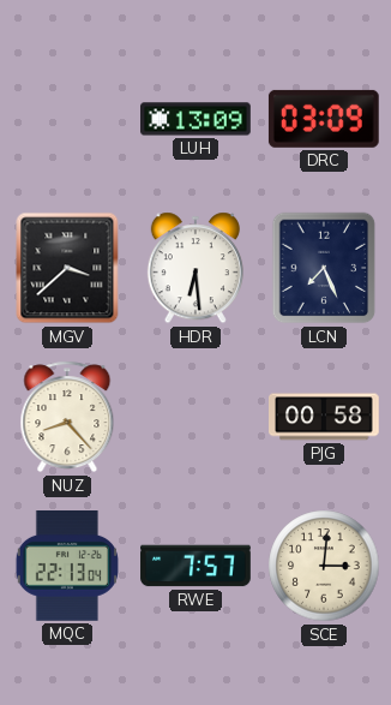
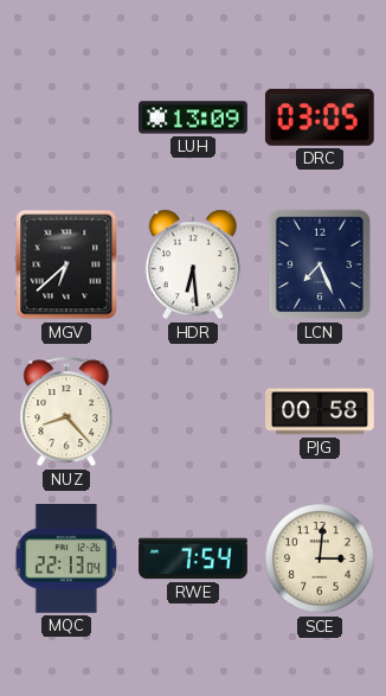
DRC: 03:09 -> 03:05 (320, 117)
MGV: 3:38 -> 6:38 (66, 264)
RWE: 7:57 -> 7:54 (193, 558)
